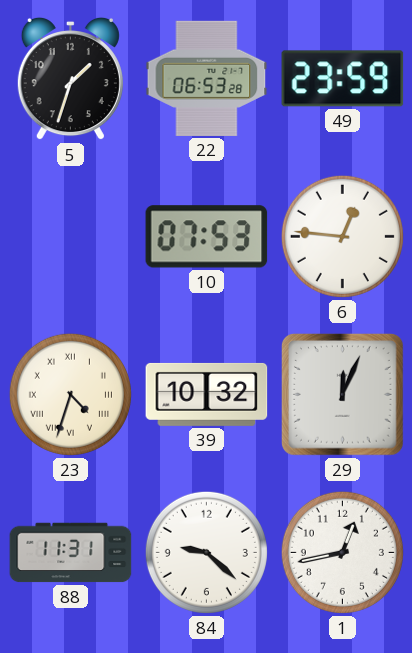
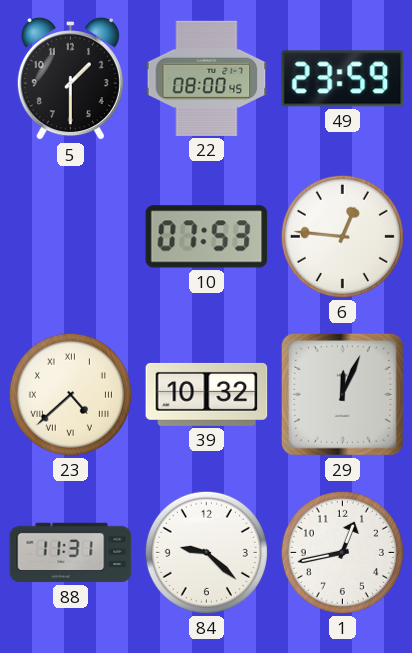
5: 1:33 -> 1:30 (70, 79)
22: 06:53 -> 08:00 (207, 78)
23: 4:33 -> 4:38 (70, 394)
